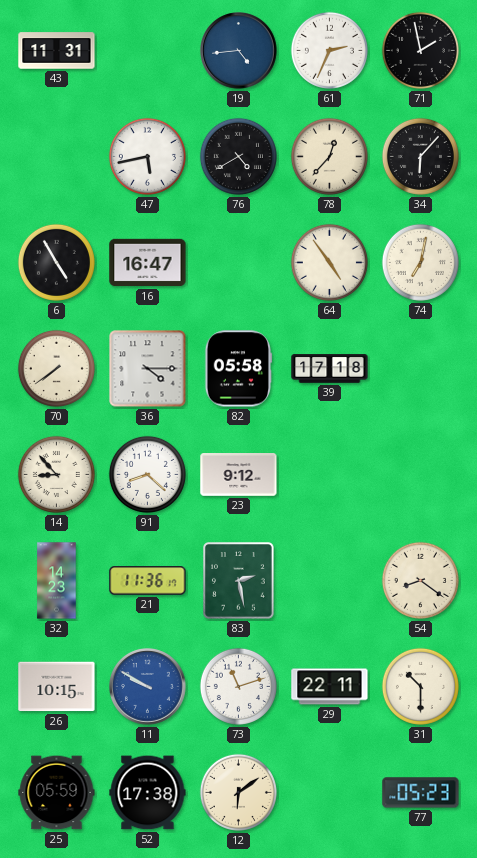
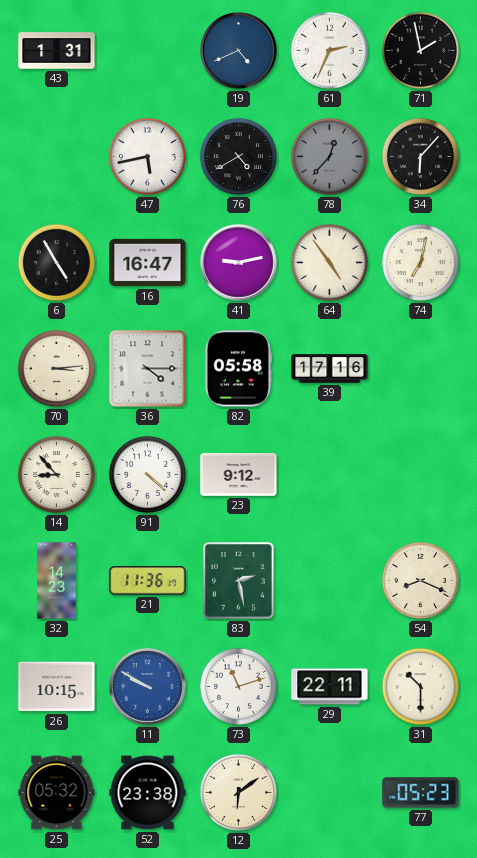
43: 11:31 -> 1:31 (57, 51)
19: 4:44 -> 4:41 (239, 51)
78 dial: cream -> grey (329, 156)
41: none -> 9:13 (239, 263)
70: 7:39 -> 3:14 (56, 368)
39: 17:18 -> 17:16 (330, 369)
91: 8:22 -> 4:22 (147, 474)
54: 8:21 -> 8:19 (420, 580)
25: 05:59 -> 05:32 (57, 793)
52: 17:38 -> 23:38 (148, 793)
